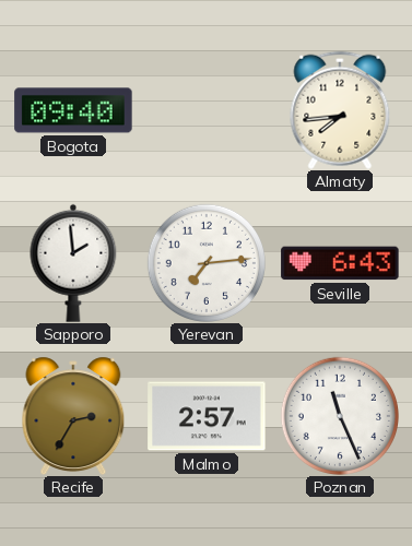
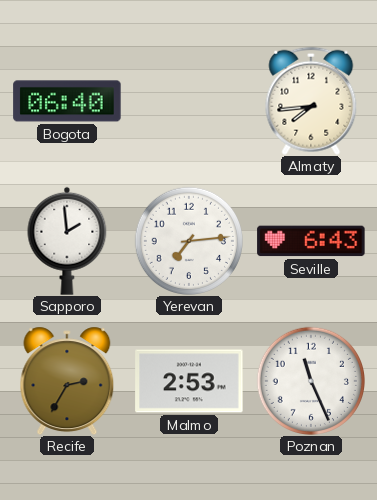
Bogota: 09:40 -> 06:40 (67, 101)
Malmo: 2:57 -> 2:53 (189, 381)
